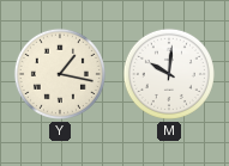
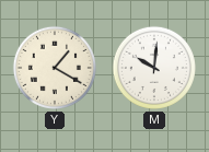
Y: 1:17 -> 1:20 (55, 68)
